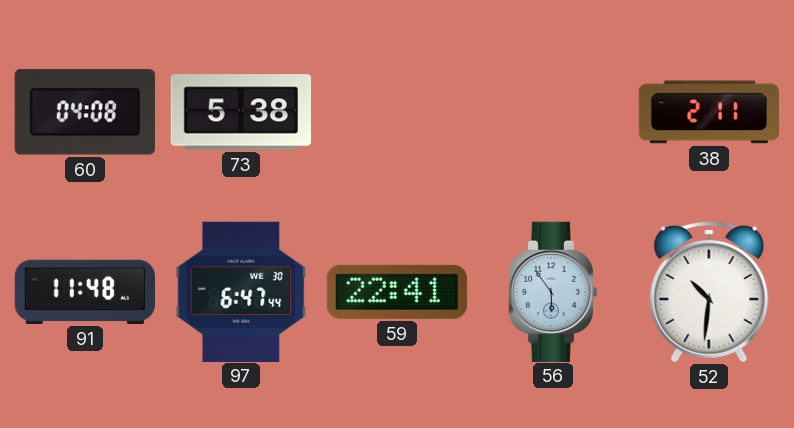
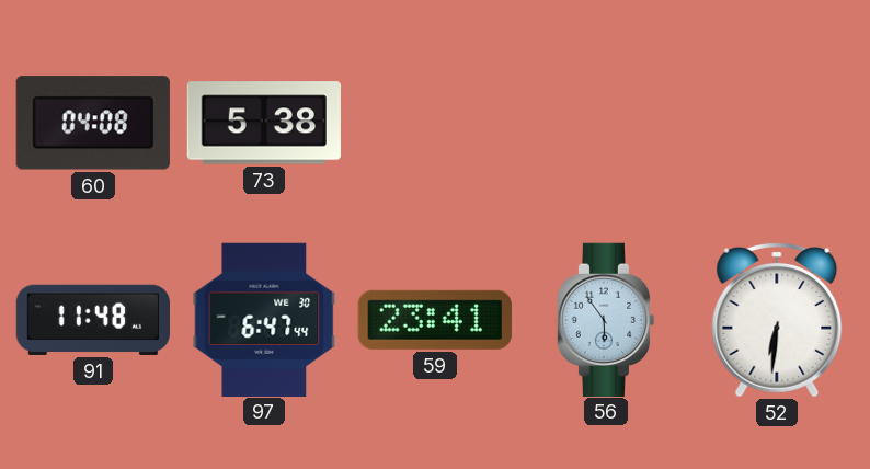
38: 2:11 -> none (708, 112)
59: 22:41 -> 23:41 (435, 320)
52: 10:31 -> 6:31 (777, 320)
